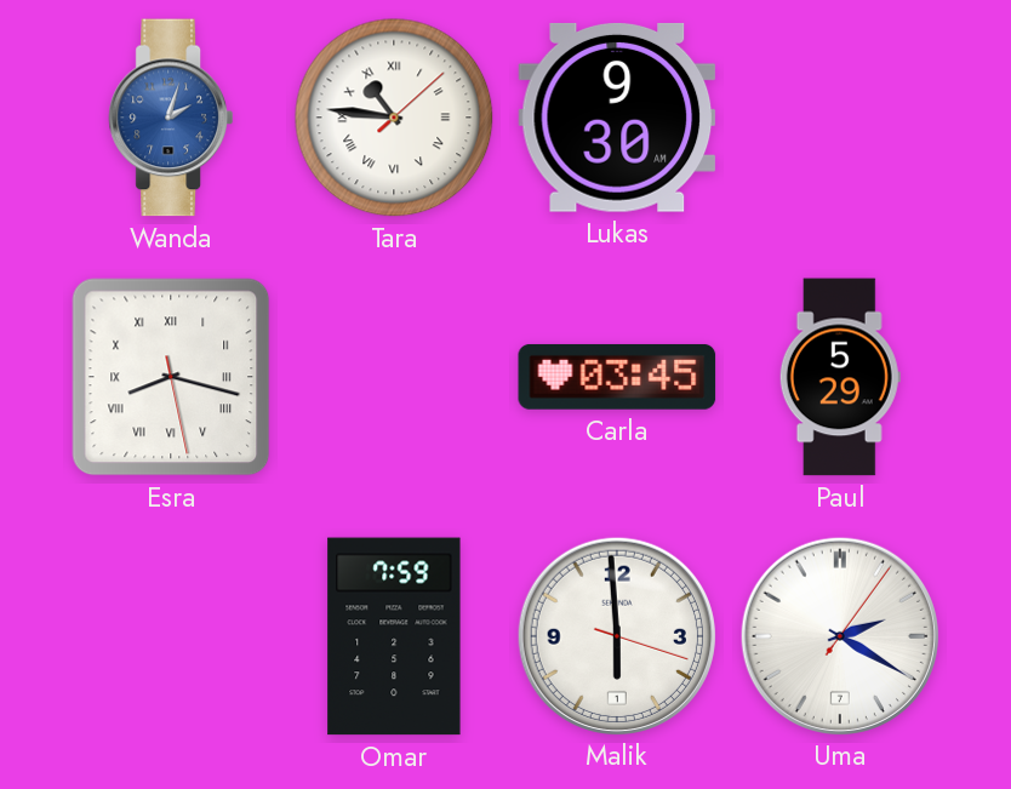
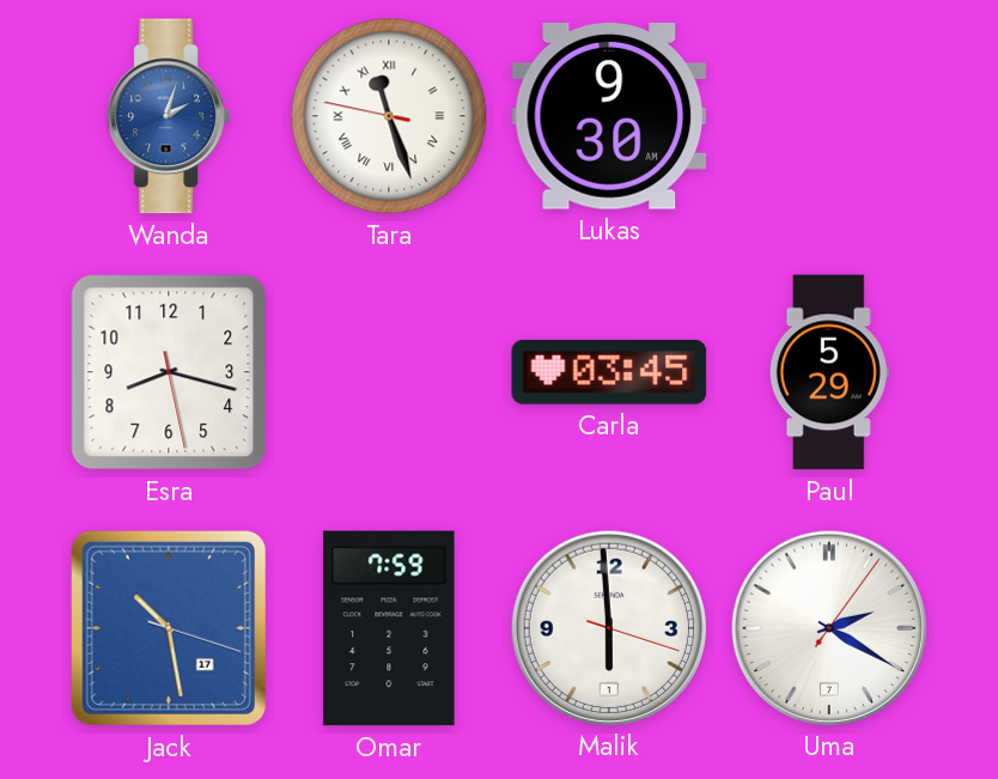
Tara: 10:46 -> 11:26 (389, 116)
Esra numerals: Roman -> Arabic (169, 372)
Jack: none -> 10:28 (169, 628)
